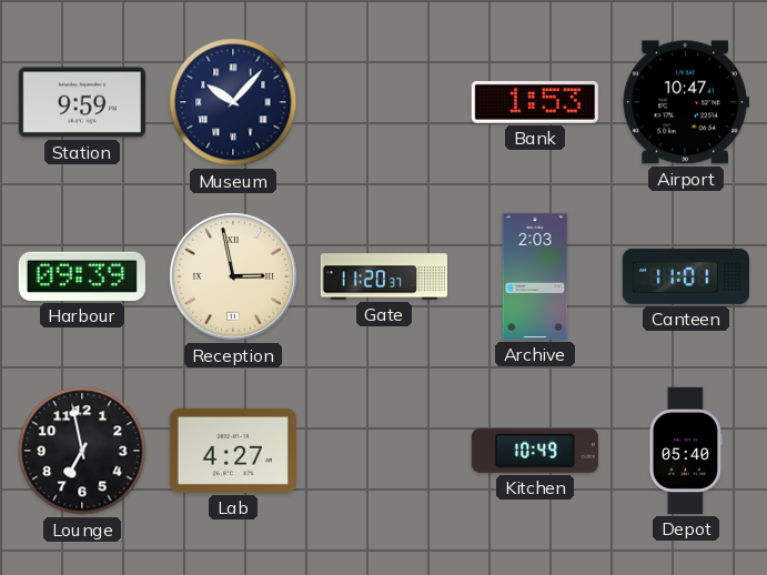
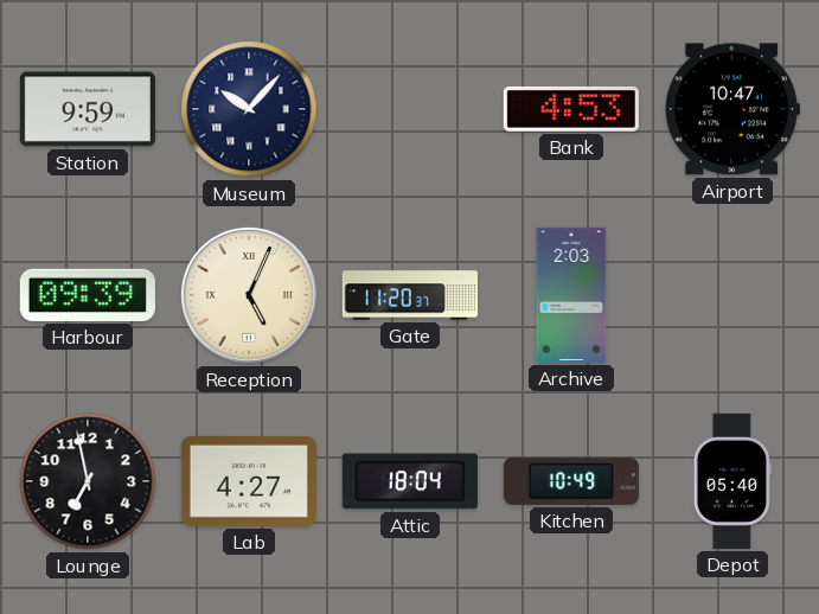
Bank: 1:53 -> 4:53 (571, 109)
Reception: 2:58 -> 5:04 (249, 295)
Canteen: 11:01 -> none (685, 276)
Attic: none -> 18:04 (410, 481)
